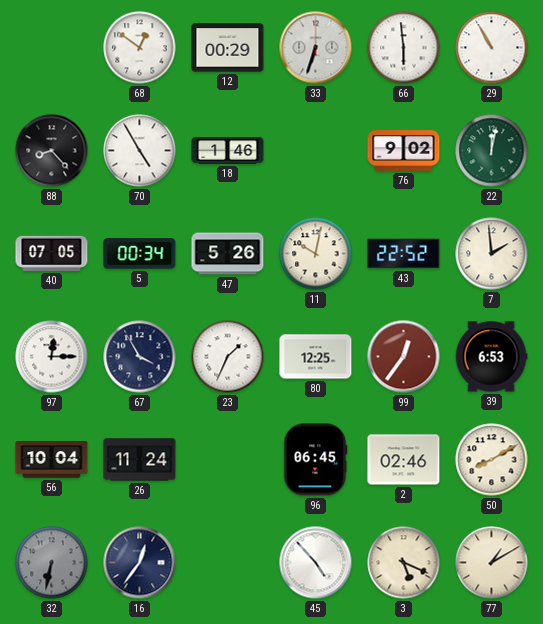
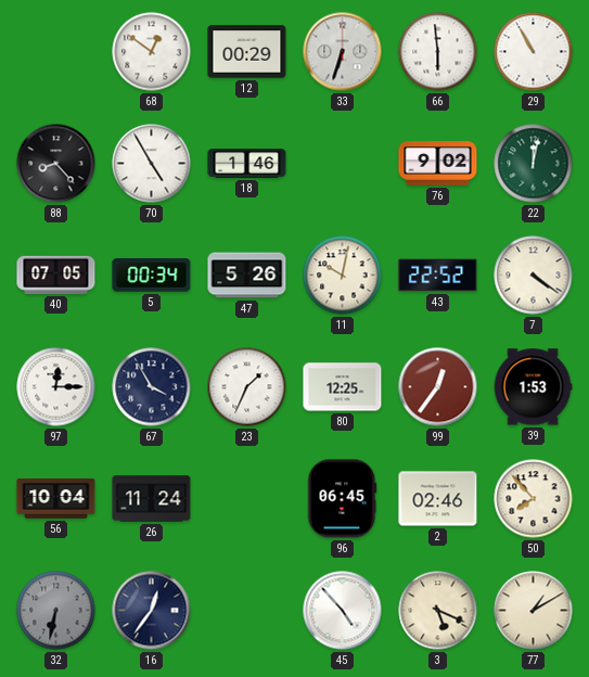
7: 1:59 -> 4:21 (534, 276)
39: 6:53 -> 1:53 (533, 387)
50: 8:10 -> 7:53 (534, 499)
